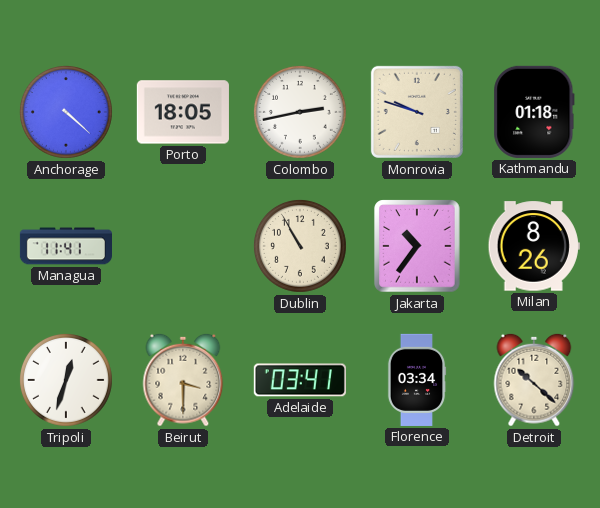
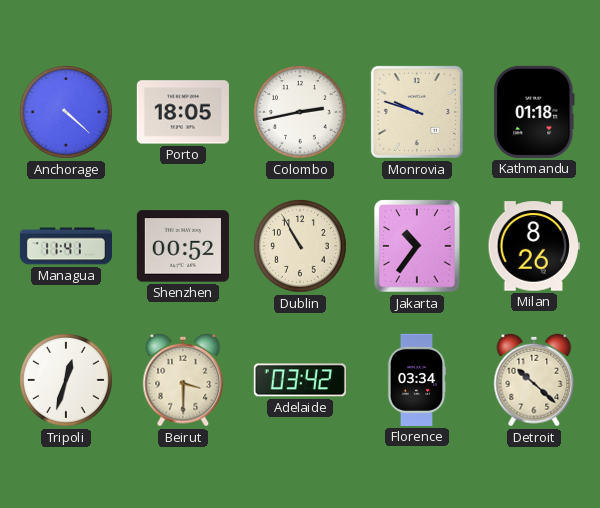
Shenzhen: none -> 00:52 (183, 246)
Adelaide: 03:41 -> 03:42 (300, 380)
